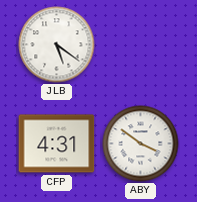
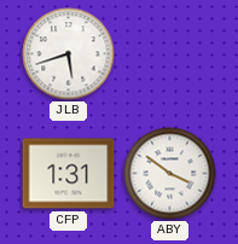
JLB: 5:21 -> 5:42 (69, 54)
CFP: 4:31 -> 1:31 (69, 174)
